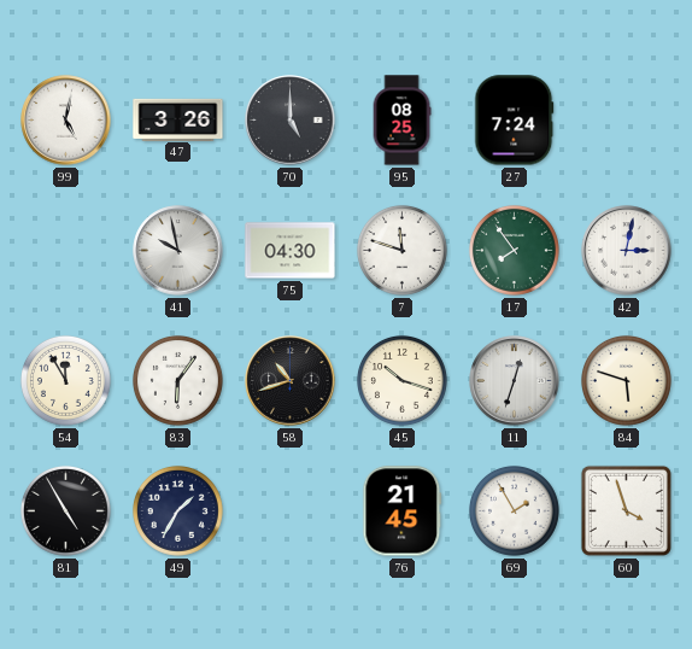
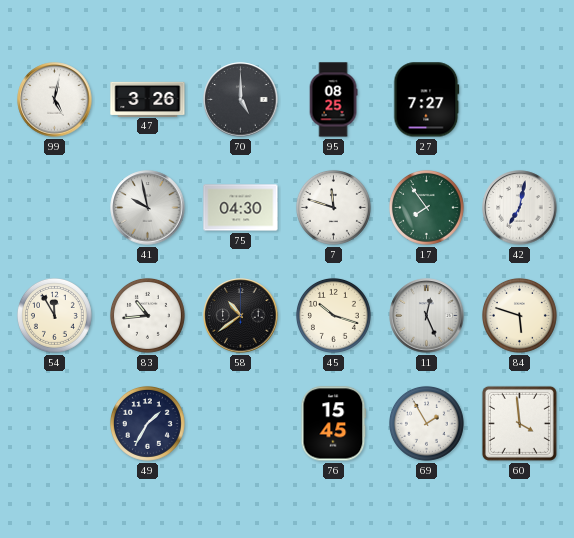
27: 7:24 -> 7:27 (427, 100)
42: 3:02 -> 7:02 (520, 208)
83: 6:06 -> 10:44 (147, 315)
58: 10:42 -> 10:39 (241, 316)
11: 12:33 -> 12:26 (427, 316)
81: 4:55 -> none (65, 510)
76: 21:45 -> 15:45 (334, 424)
60: 3:57 -> 3:59 (519, 423)
